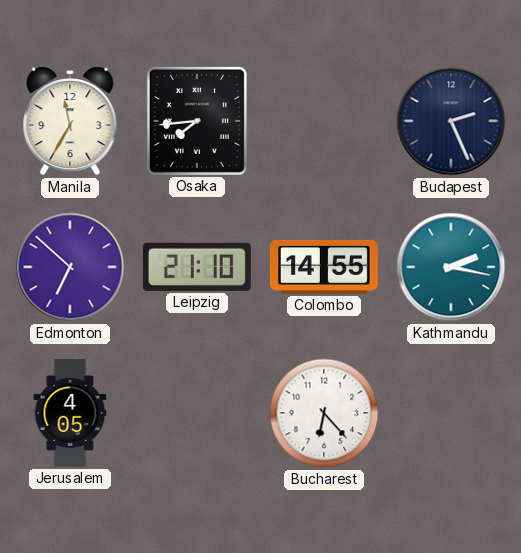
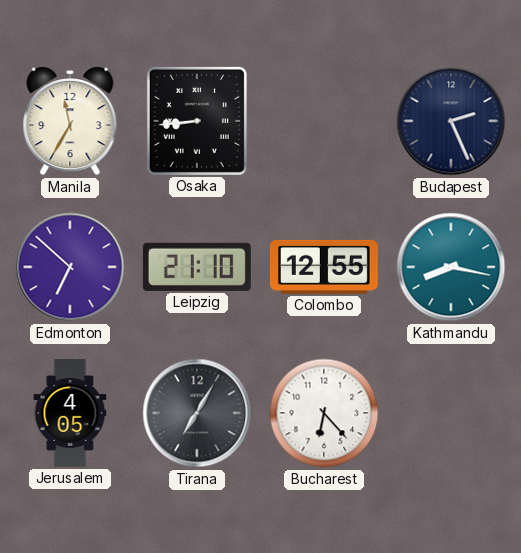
Osaka: 7:44 -> 8:44 (197, 121)
Colombo: 14:55 -> 12:55 (324, 267)
Kathmandu: 2:17 -> 8:17 (451, 267)
Tirana: none -> 7:05 (197, 413)
